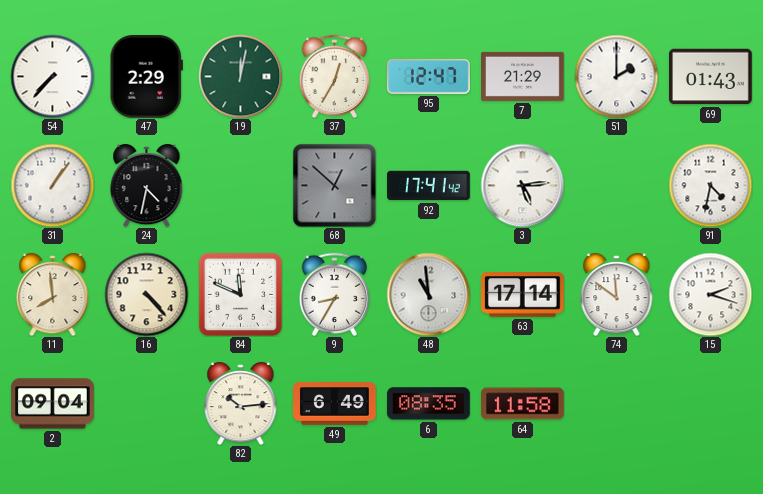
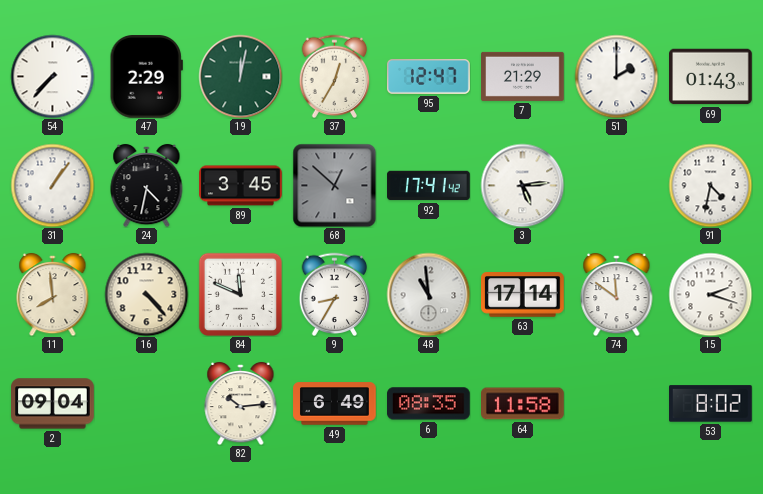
89: none -> 3:45 (241, 186)
53: none -> 8:02 (711, 404)
